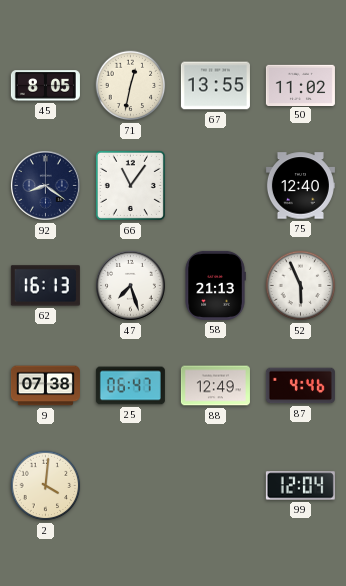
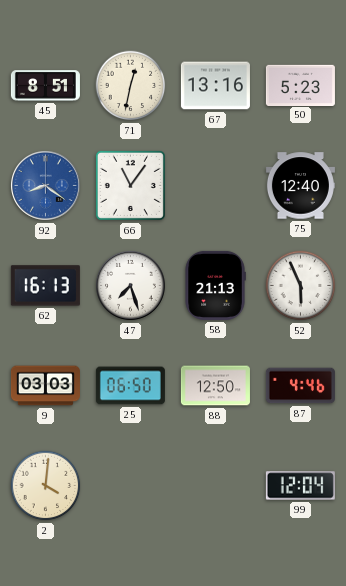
45: 8:05 -> 8:51 (45, 86)
67: 13:55 -> 13:16 (215, 86)
50: 11:02 -> 5:23 (300, 85)
92 dial: navy -> blue (46, 186)
9: 07:38 -> 03:03 (45, 386)
25: 06:47 -> 06:50 (130, 386)
88: 12:49 -> 12:50 (215, 386)
